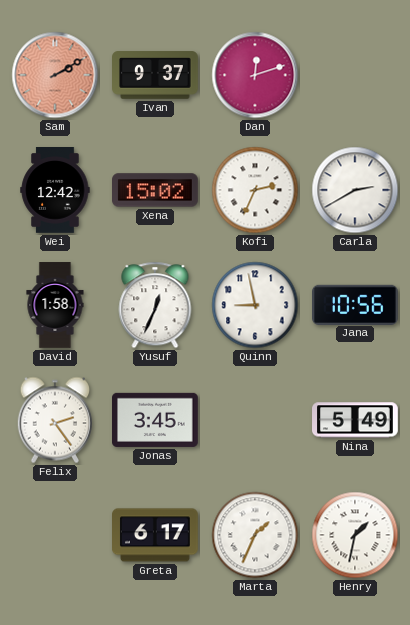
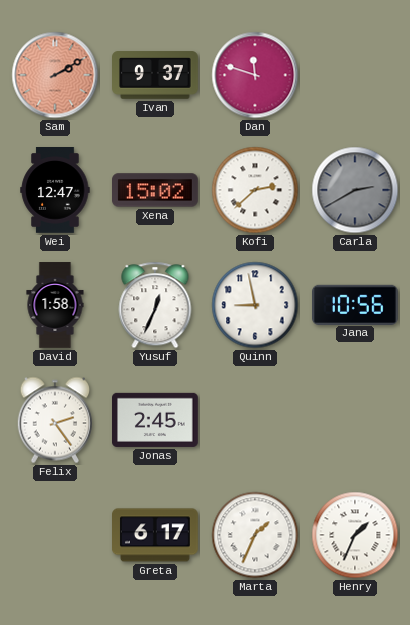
Dan: 12:12 -> 11:48 (255, 75)
Wei: 12:42 -> 12:47 (55, 190)
Kofi: 2:34 -> 2:38 (255, 190)
Carla dial: white -> grey (355, 190)
Jonas: 3:45 -> 2:45 (156, 420)
Nina: 5:49 -> none (356, 420)
Henry: 1:32 -> 1:34 (355, 535)
